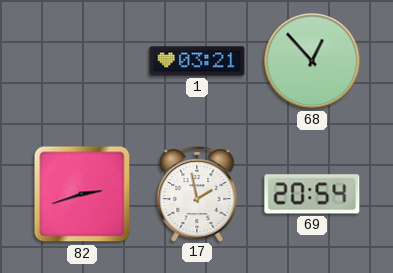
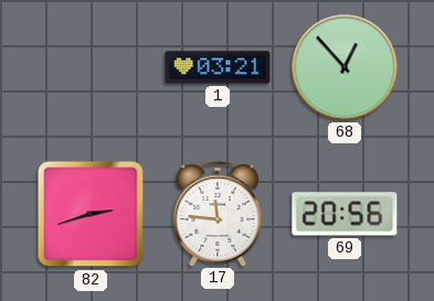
17: 1:58 -> 11:46 (218, 214)
69: 20:54 -> 20:56 (345, 214)
